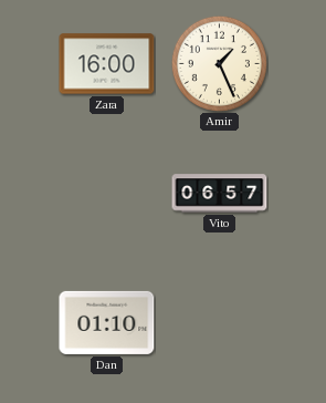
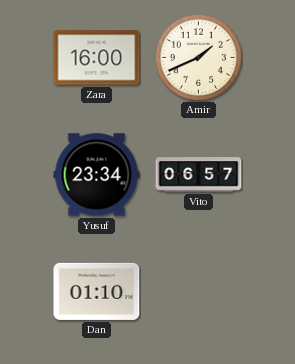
Amir: 1:26 -> 1:41 (198, 57)
Yusuf: none -> 23:34 (97, 175)
